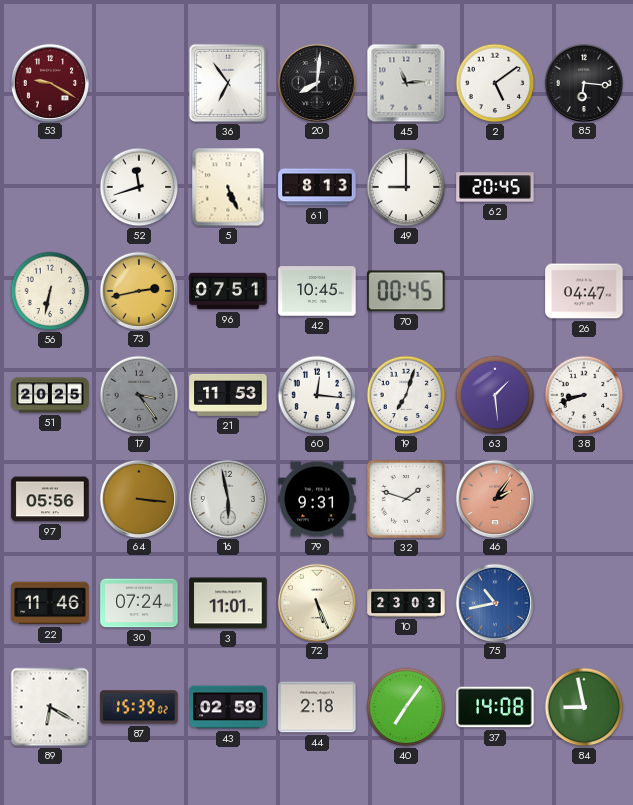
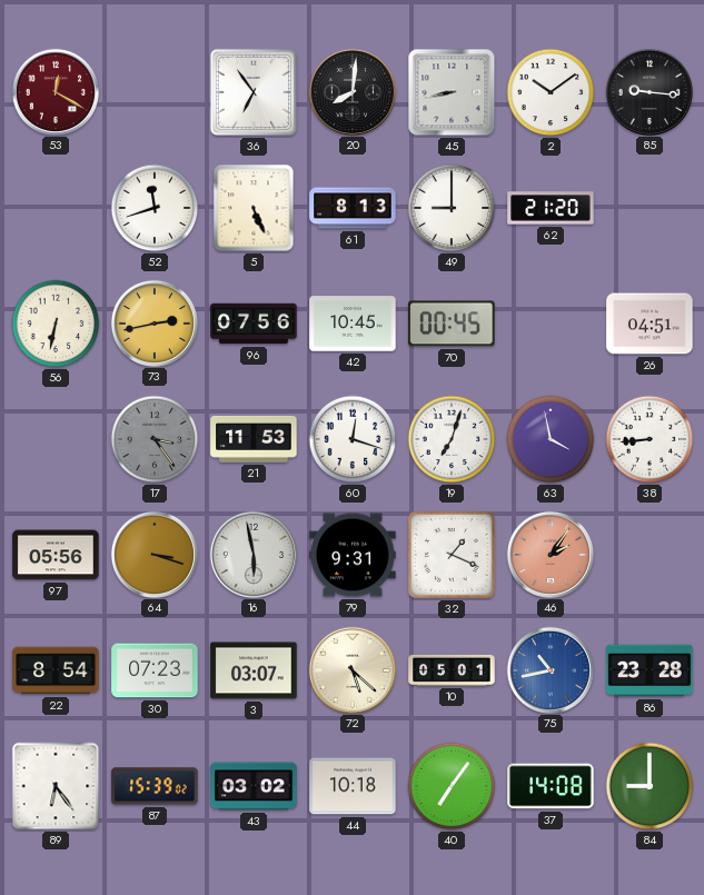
53: 9:20 -> 12:20 (54, 91)
45: 11:14 -> 8:43 (452, 92)
2: 5:09 -> 10:09 (551, 92)
85: 6:16 -> 9:16 (648, 91)
62: 20:45 -> 21:20 (551, 208)
96: 07:51 -> 07:56 (254, 324)
26: 04:47 -> 04:51 (650, 324)
51: 20:25 -> none (50, 395)
60: 12:16 -> 12:18 (353, 439)
63: 1:29 -> 3:58 (551, 439)
38: 8:42 -> 8:44 (650, 439)
64: 3:16 -> 3:18 (153, 554)
32: 1:48 -> 1:19 (452, 555)
22: 11:46 -> 8:54 (56, 670)
30: 07:24 -> 07:23 (155, 670)
3: 11:01 -> 03:07 (254, 670)
72: 5:26 -> 5:22 (351, 669)
10: 23:03 -> 05:01 (452, 670)
86: none -> 23:28 (650, 670)
89: 6:20 -> 6:24 (56, 786)
43: 02:59 -> 03:02 (254, 786)
44: 2:18 -> 10:18 (353, 786)
84: 8:58 -> 9:00 (650, 786)
